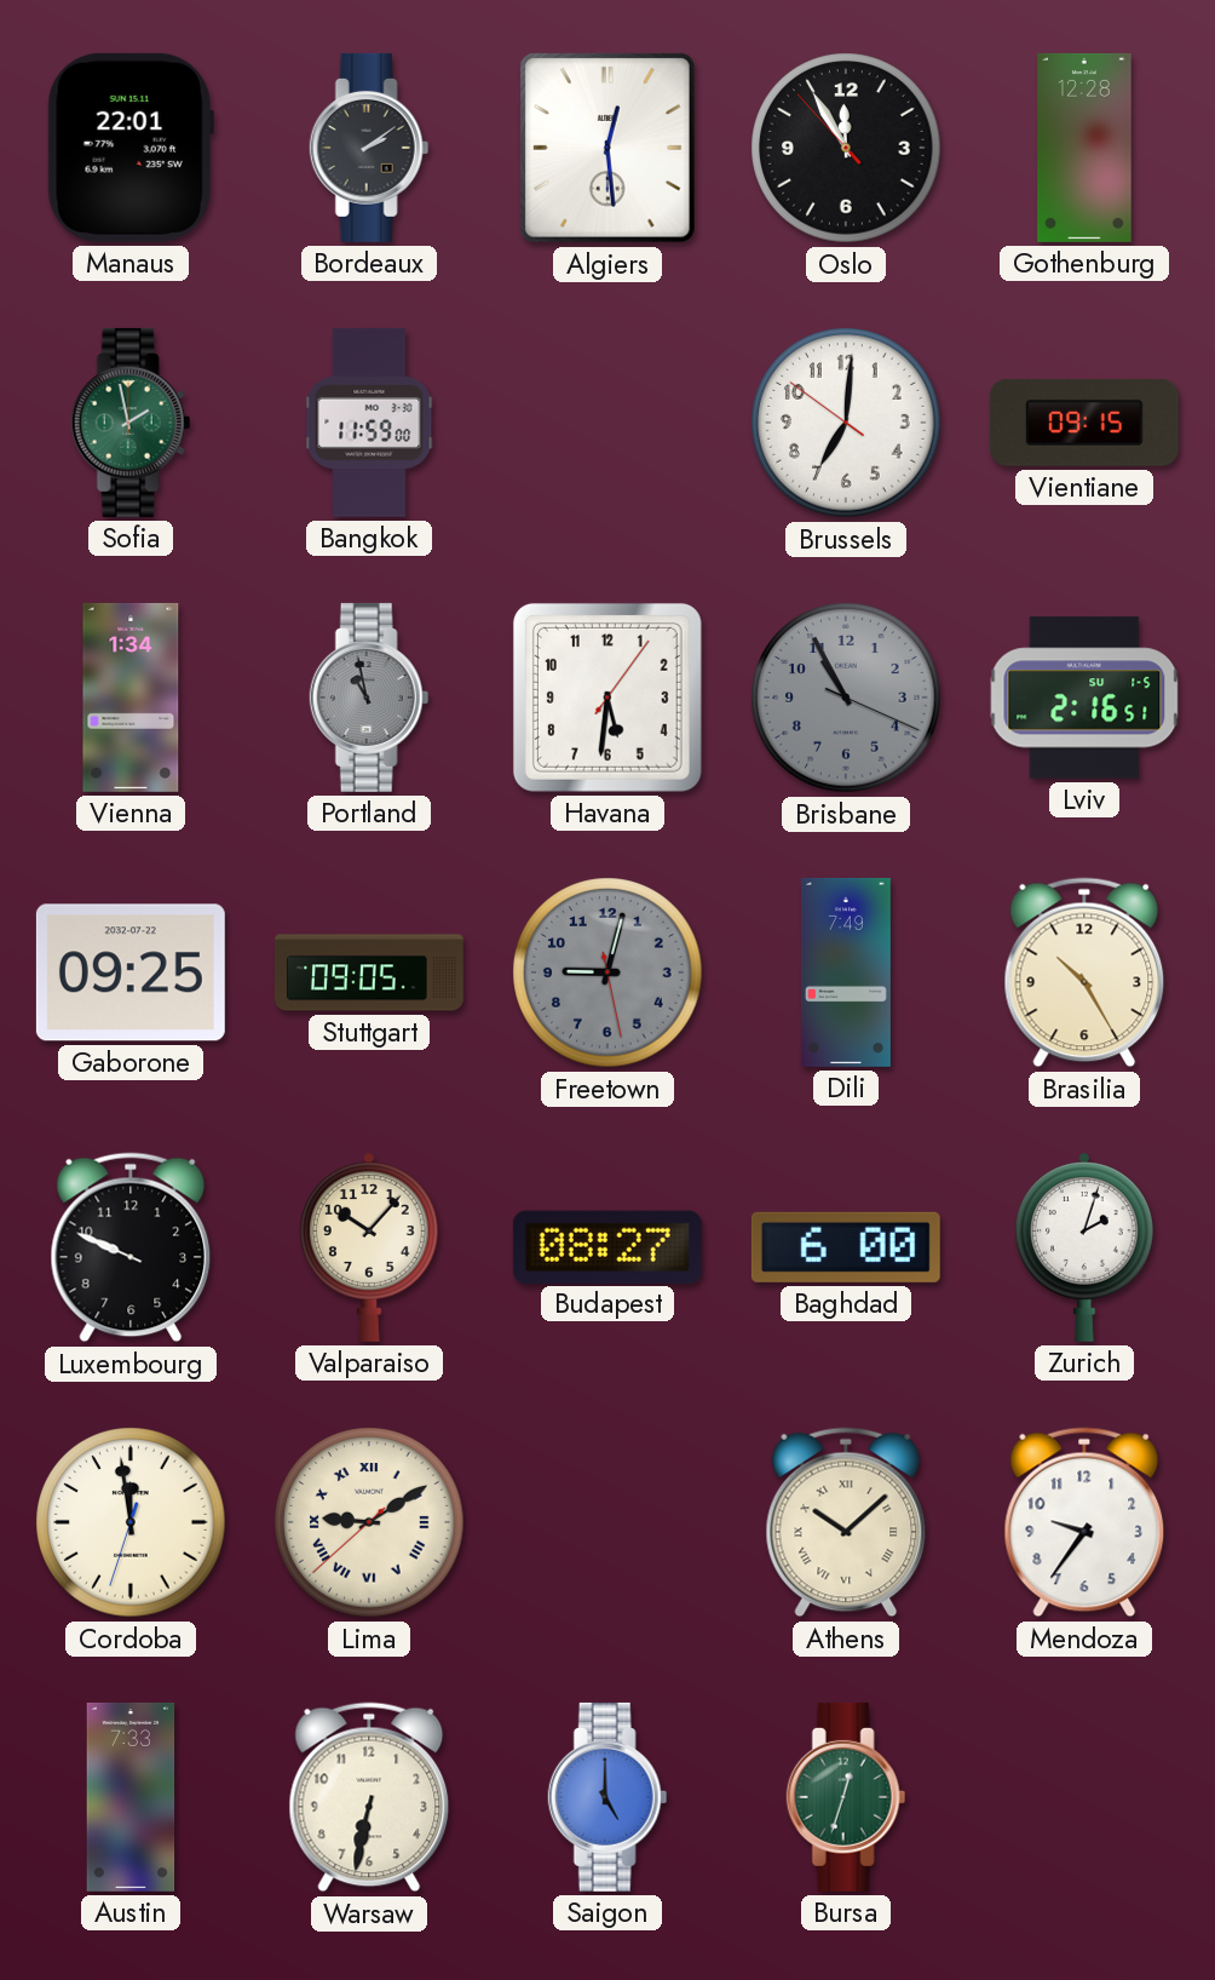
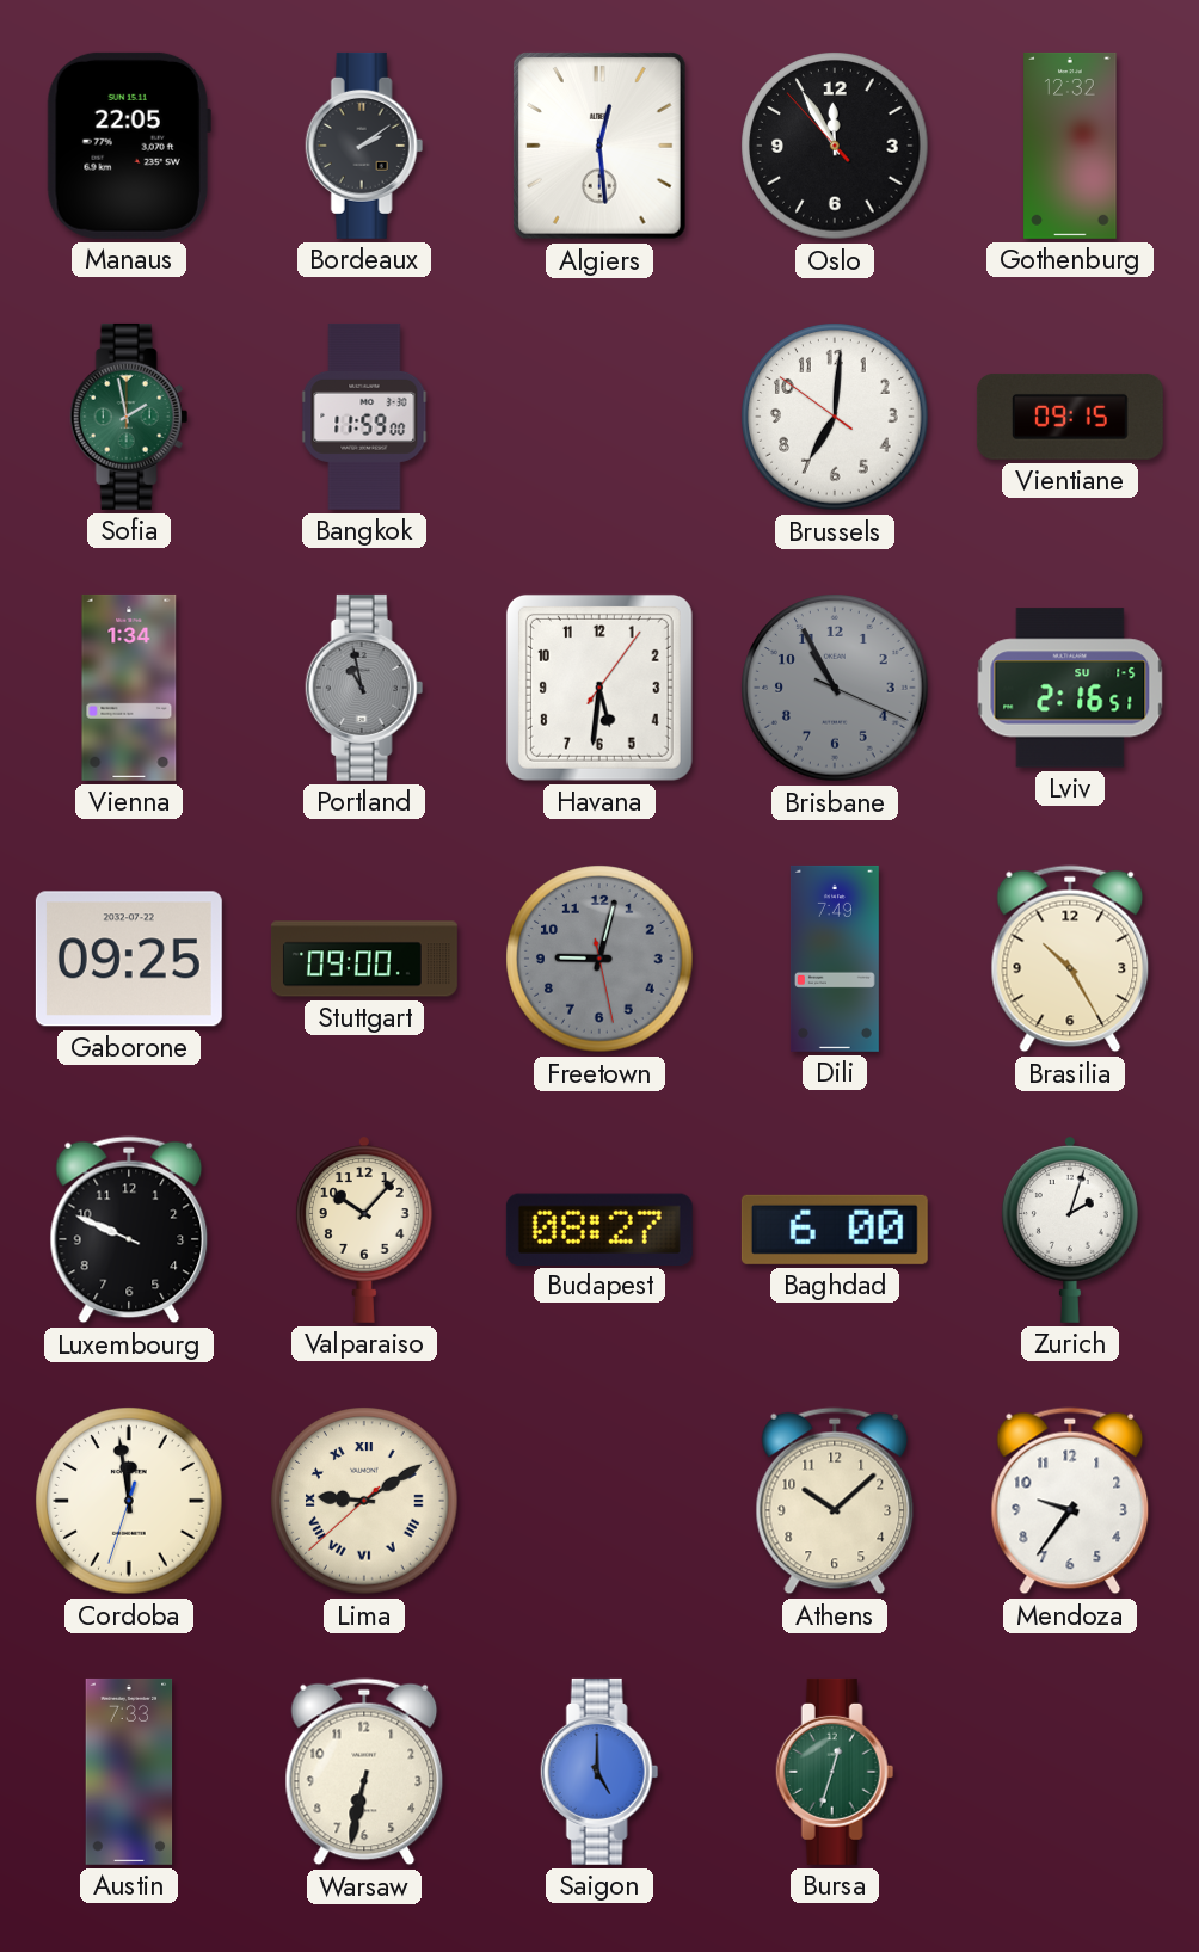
Manaus: 22:01 -> 22:05 (129, 146)
Gothenburg: 12:28 -> 12:32 (1070, 146)
Stuttgart: 09:05 -> 09:00 (364, 959)
Athens numerals: Roman -> Arabic (835, 1501)
